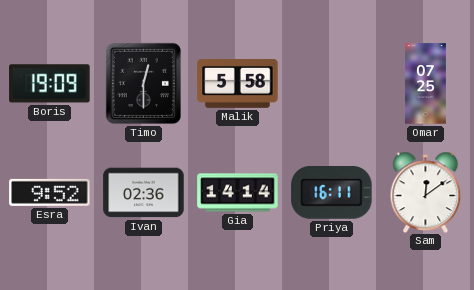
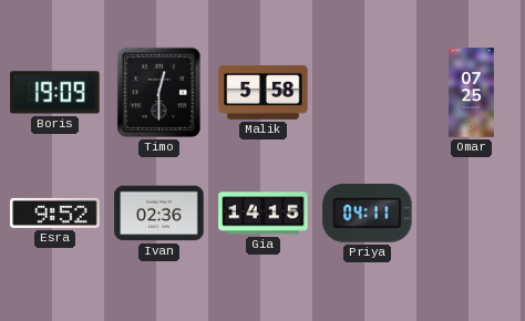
Gia: 14:14 -> 14:15 (264, 214)
Priya: 16:11 -> 04:11 (368, 213)
Sam: 12:09 -> none (426, 192)
